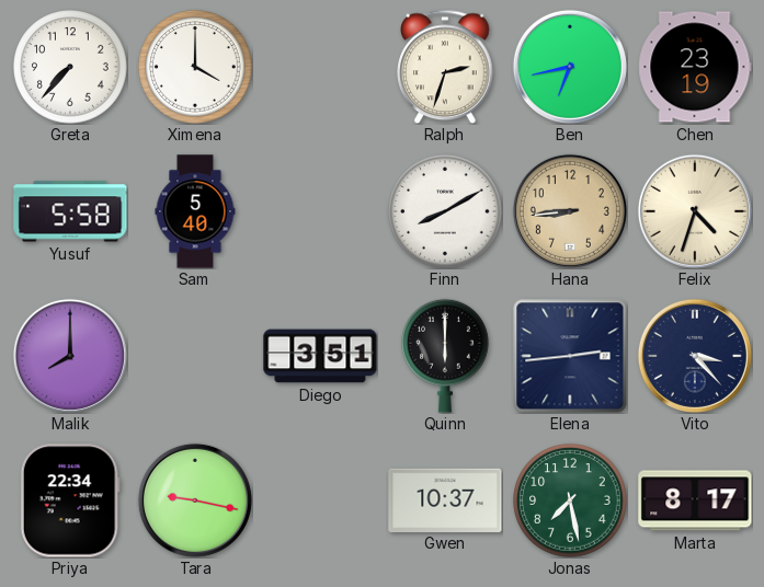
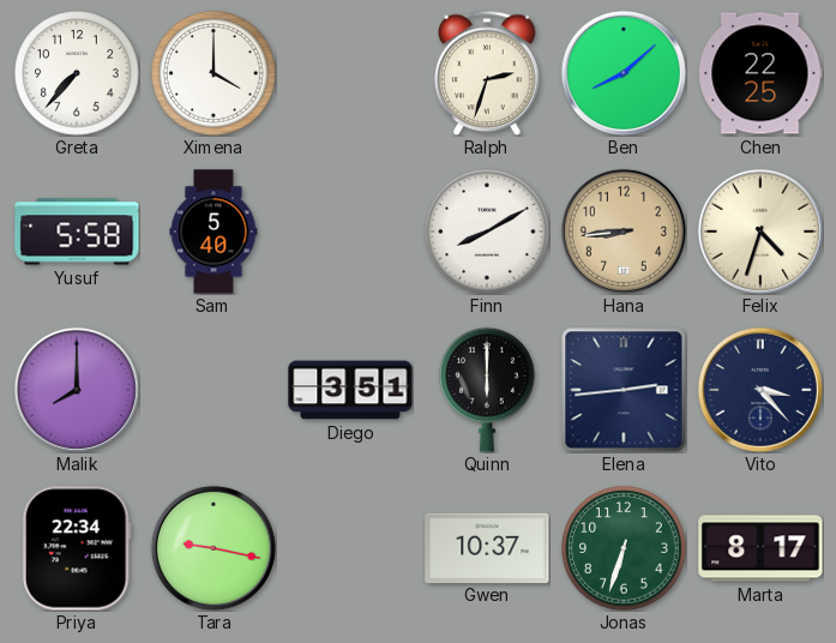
Ben: 6:43 -> 8:08 (624, 73)
Chen: 23:19 -> 22:25 (760, 73)
Jonas: 7:28 -> 6:33 (624, 548)
